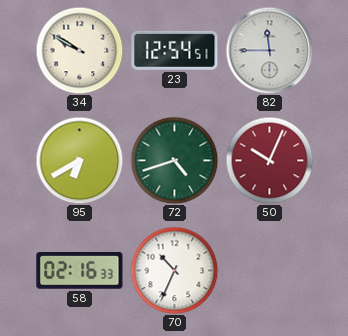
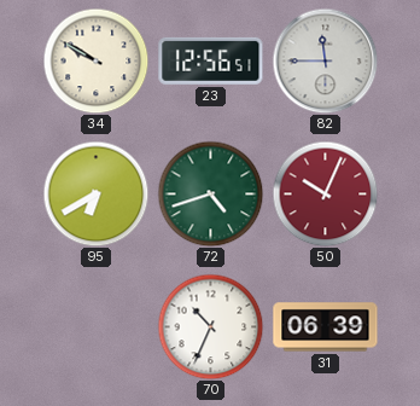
23: 12:54 -> 12:56 (211, 60)
58: 02:16 -> none (80, 271)
31: none -> 06:39 (326, 327)
